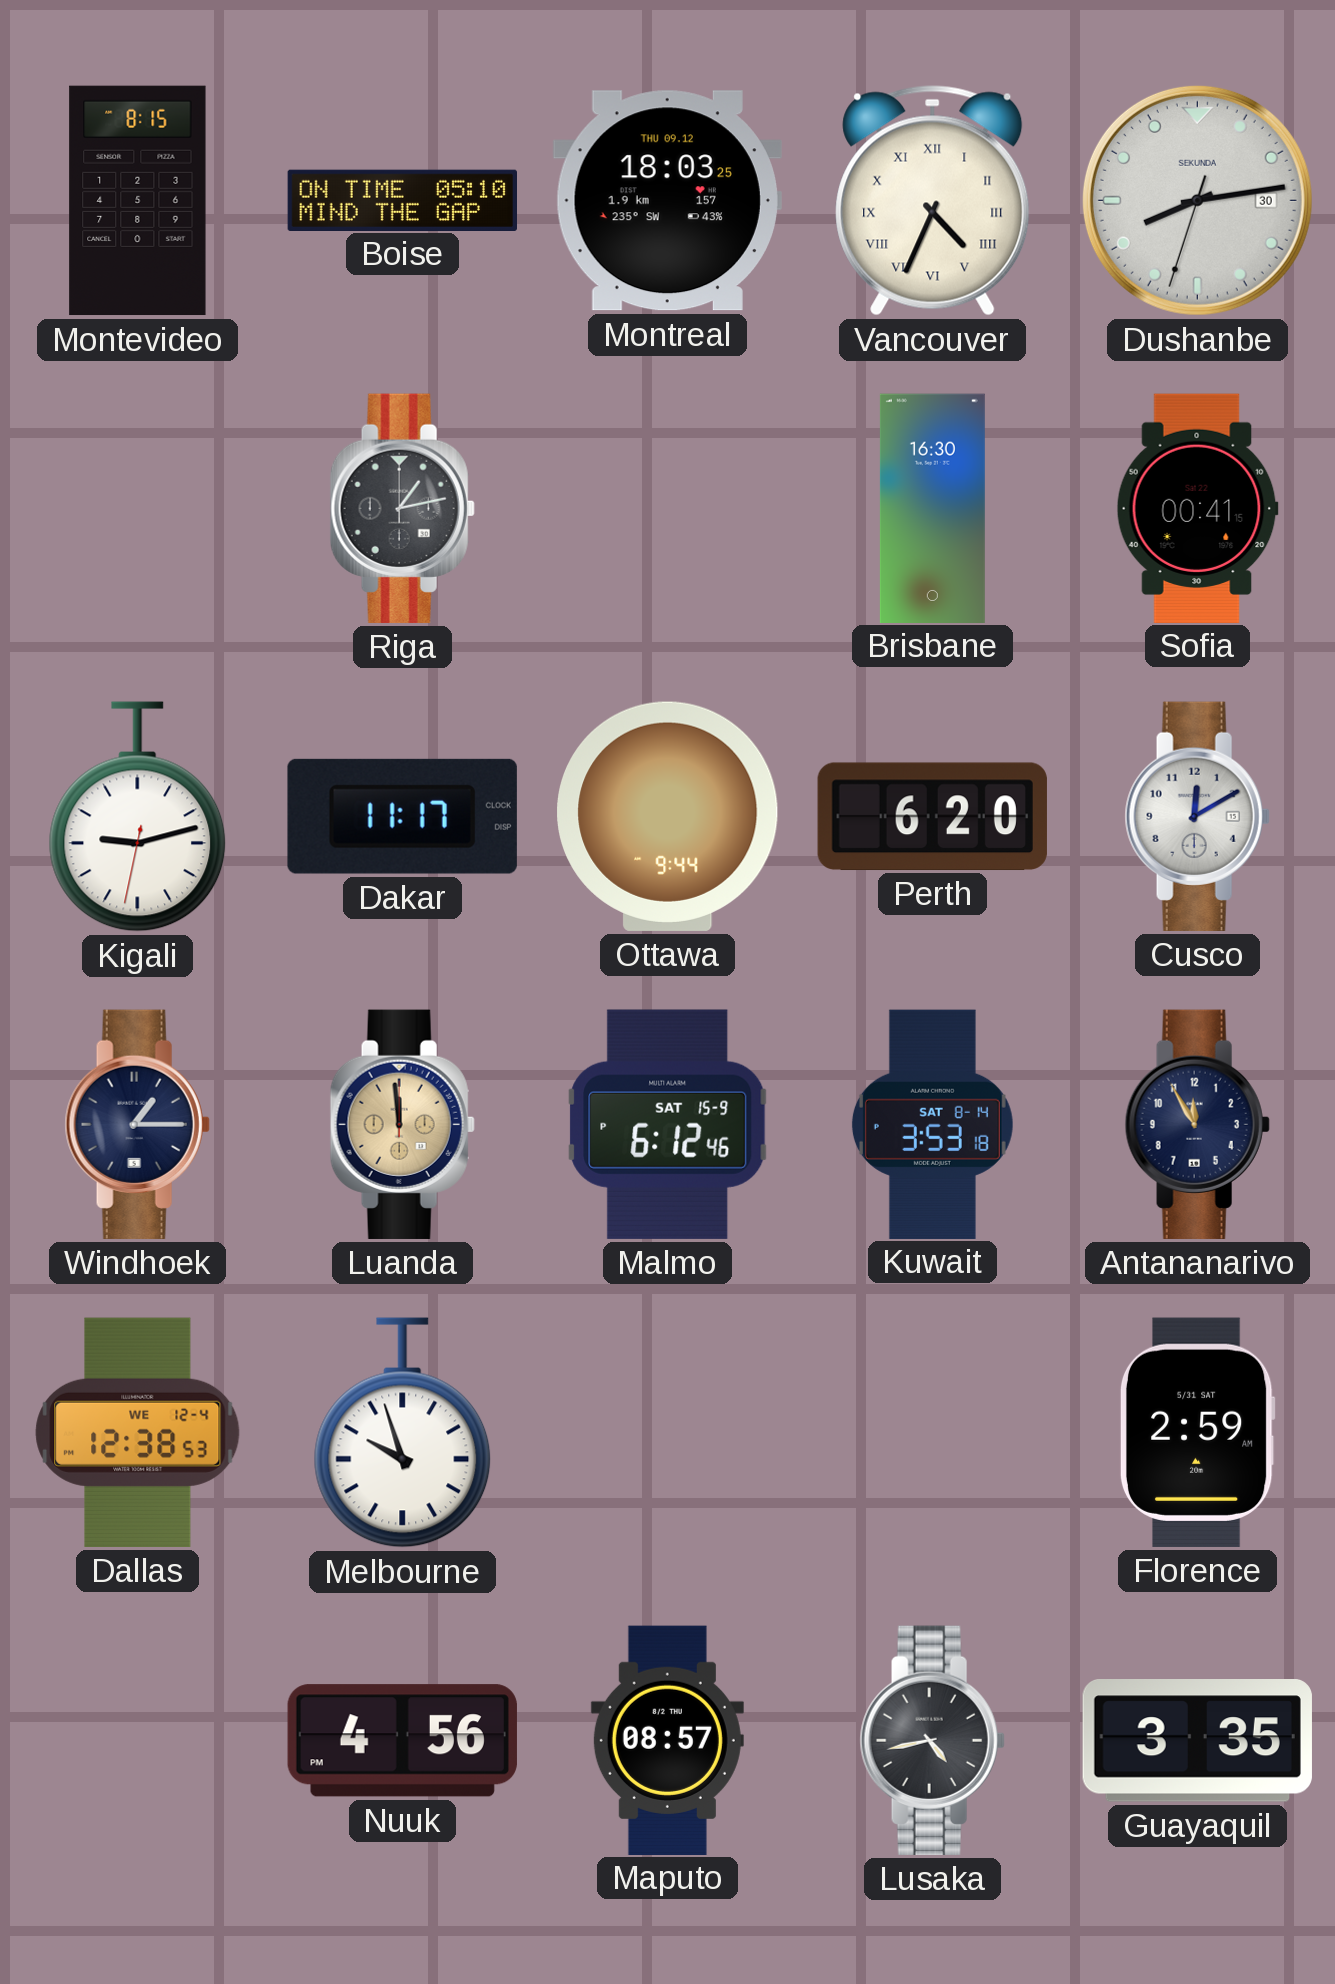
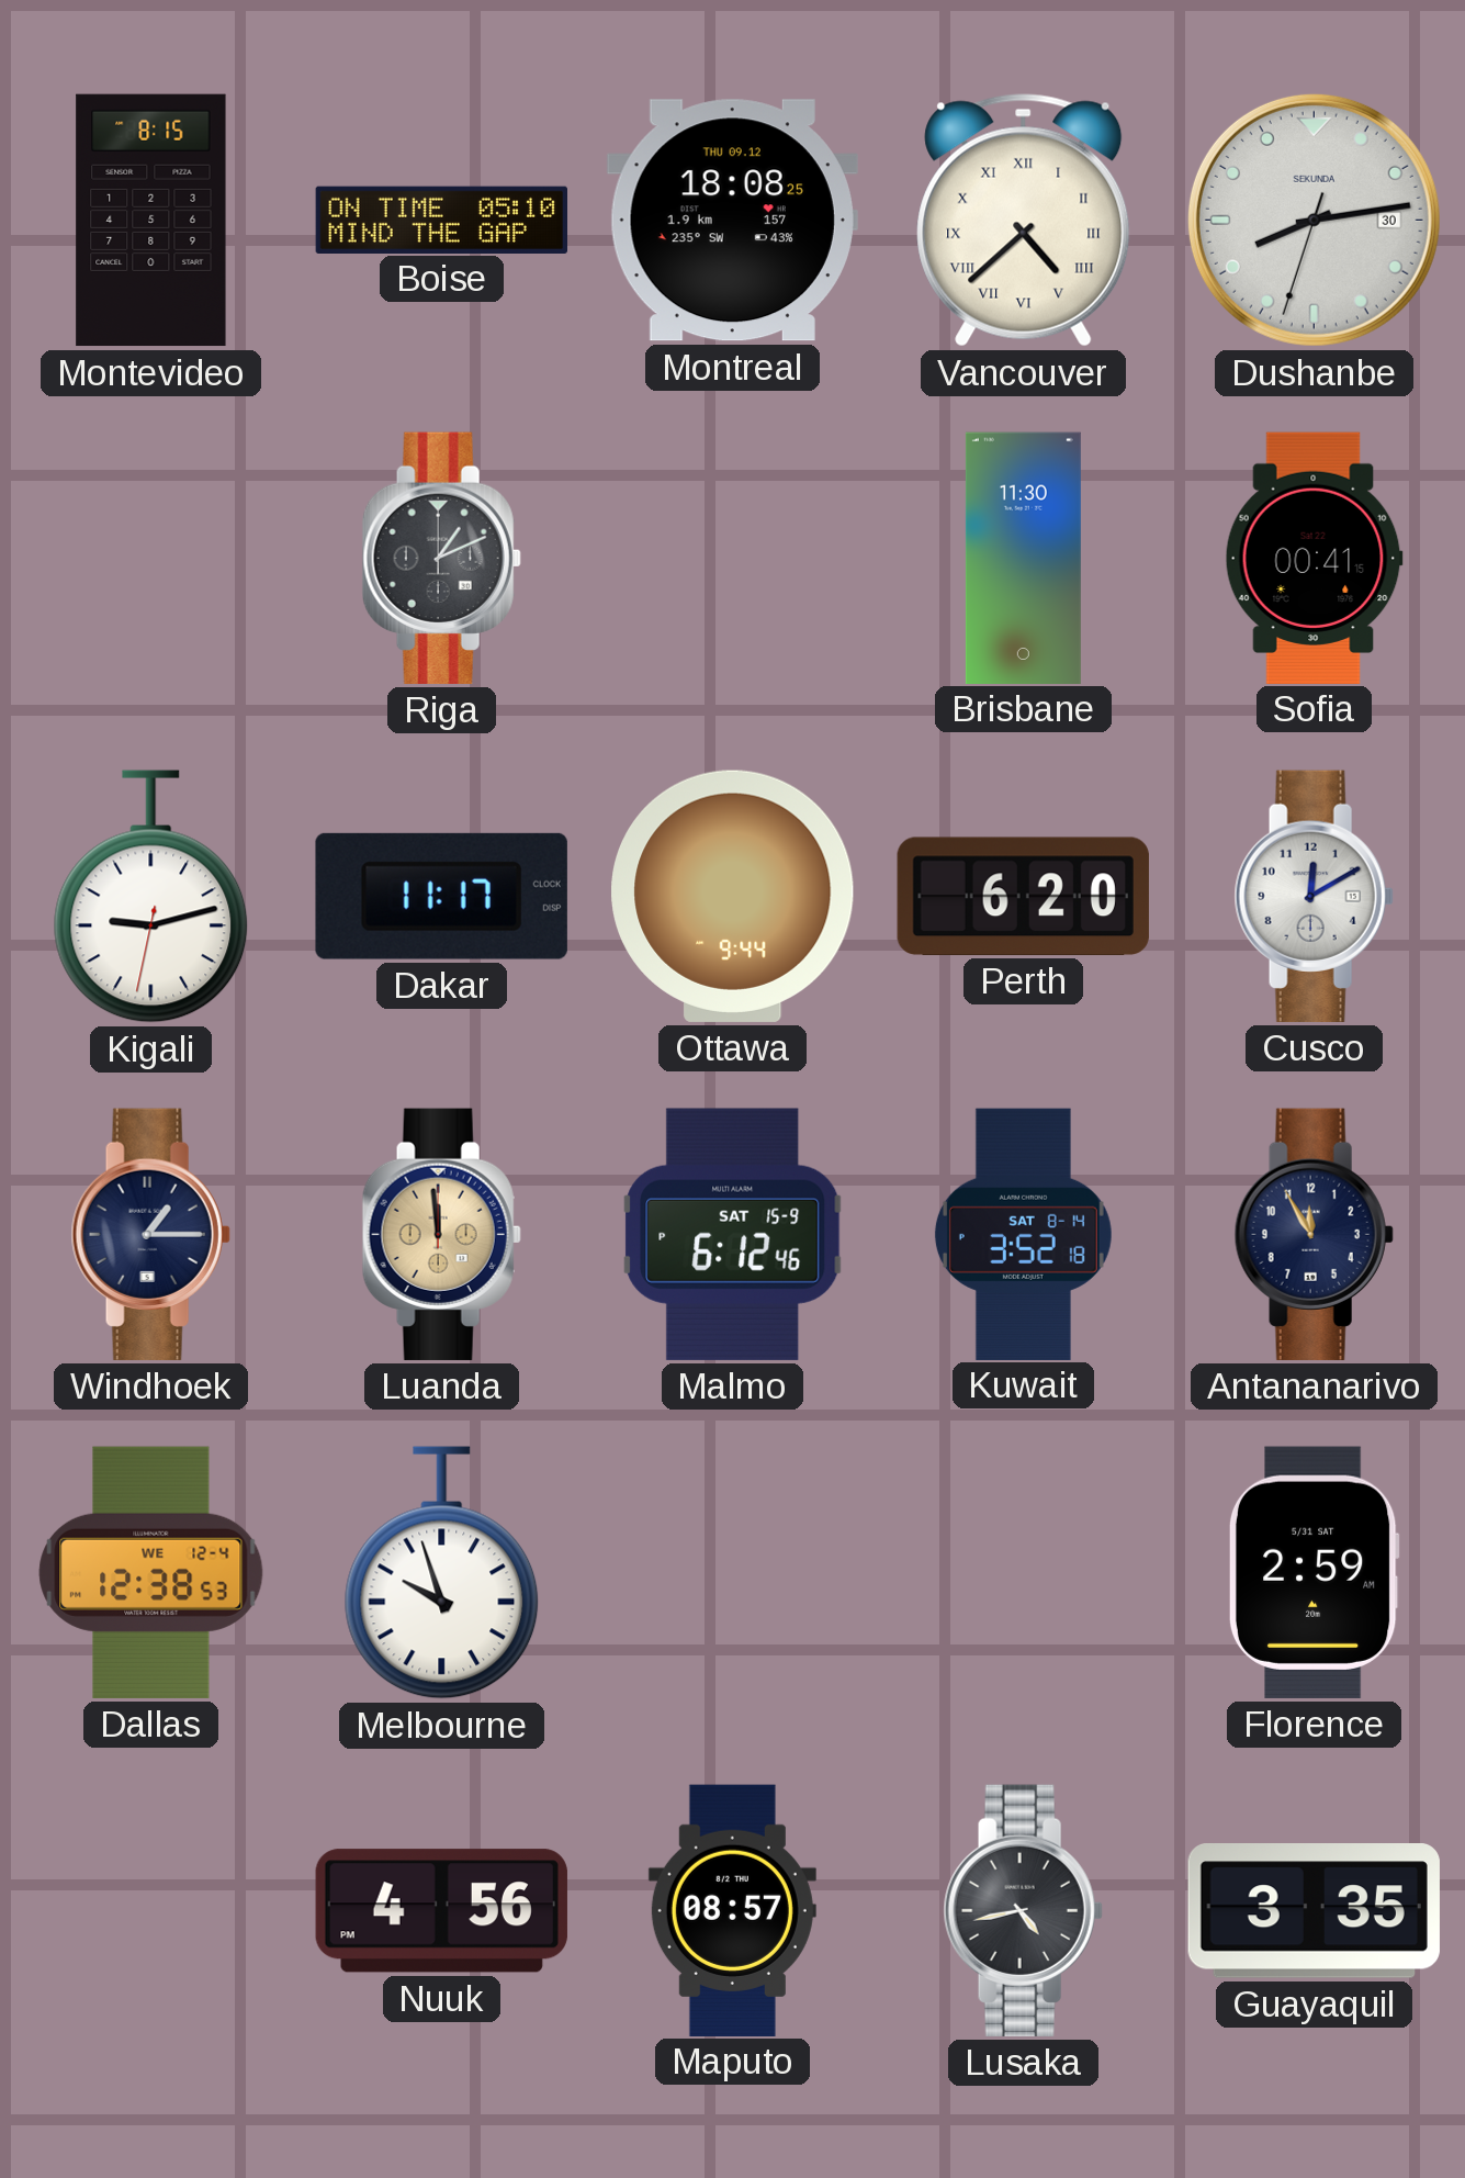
Montreal: 18:03 -> 18:08 (732, 221)
Vancouver: 4:34 -> 4:38 (1024, 221)
Riga: 1:13 -> 1:11 (441, 558)
Brisbane: 16:30 -> 11:30 (1023, 558)
Kuwait: 3:53 -> 3:52 (1023, 1234)
